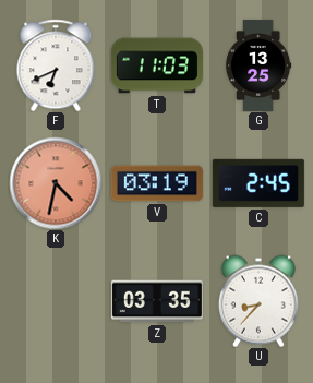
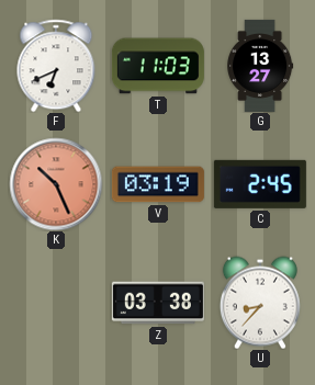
G: 13:25 -> 13:27 (261, 66)
K: 4:32 -> 10:26 (56, 184)
Z: 03:35 -> 03:38 (158, 303)
